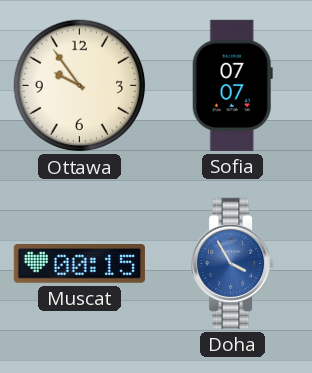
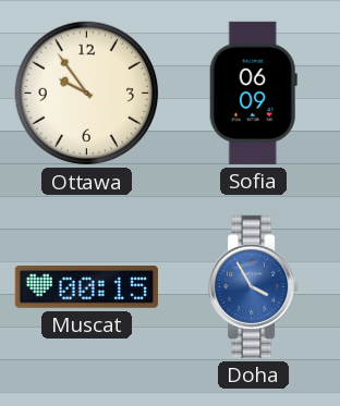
Sofia: 07:07 -> 06:09 (253, 93)
